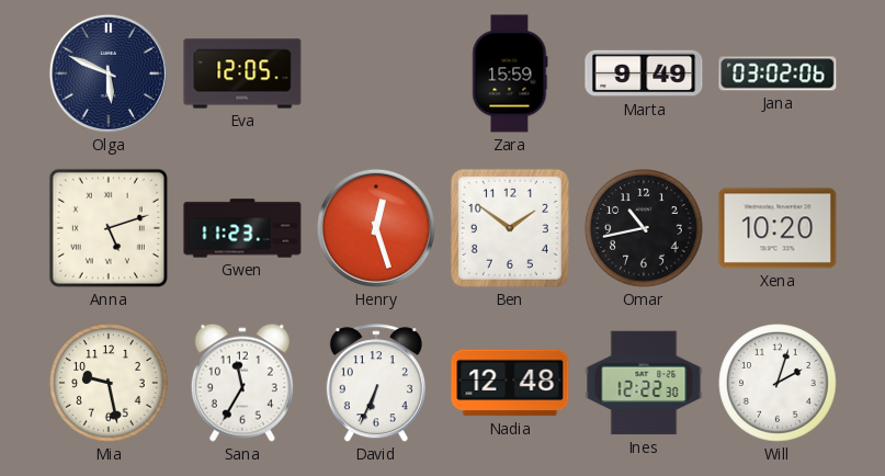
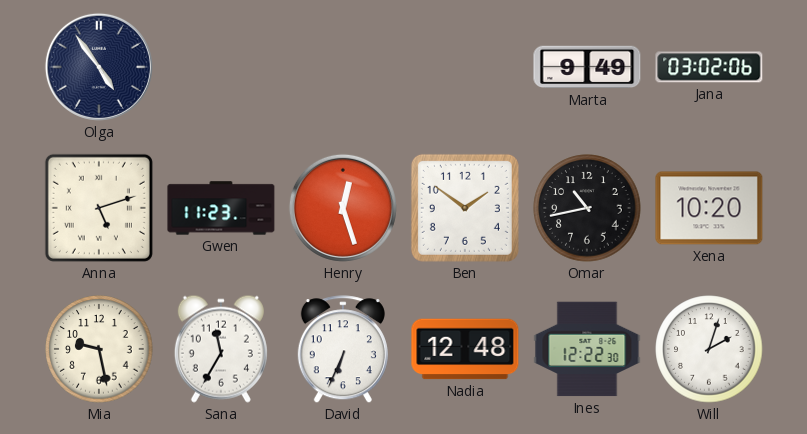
Olga: 5:49 -> 4:54 (99, 67)
Eva: 12:05 -> none (242, 73)
Zara: 15:59 -> none (510, 73)
